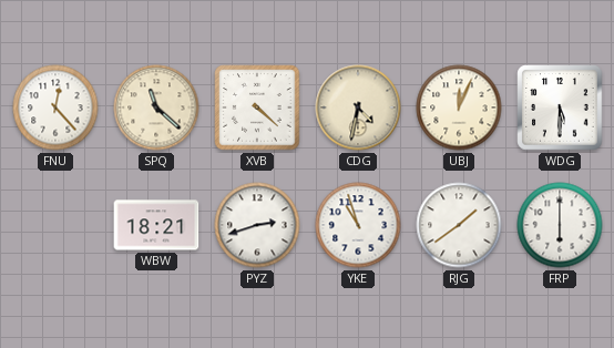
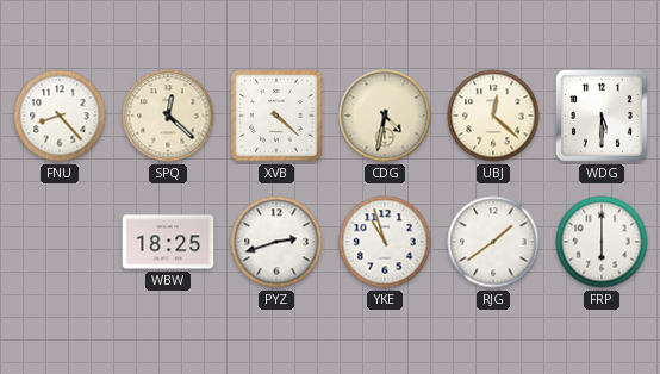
FNU: 12:23 -> 8:23 (60, 116)
SPQ: 11:22 -> 12:22 (168, 116)
UBJ: 12:04 -> 12:22 (493, 116)
WBW: 18:21 -> 18:25 (168, 242)
